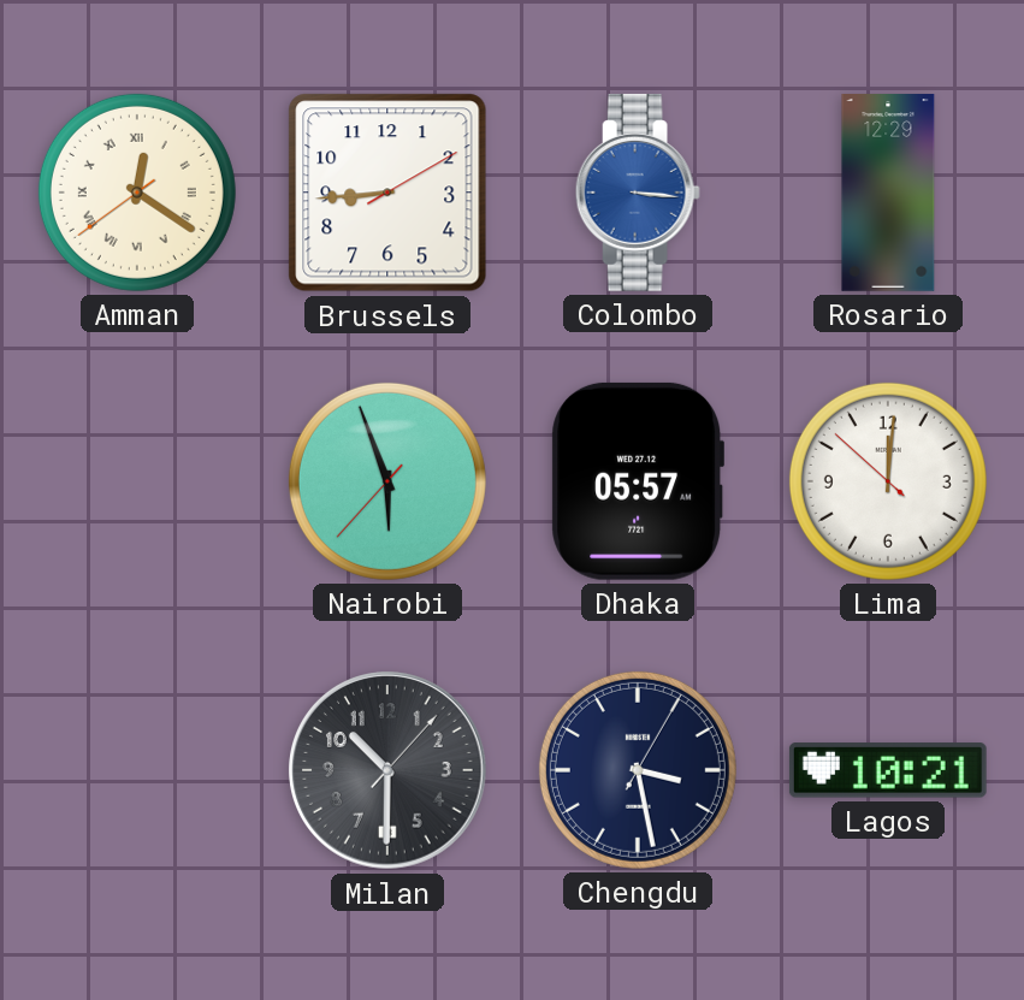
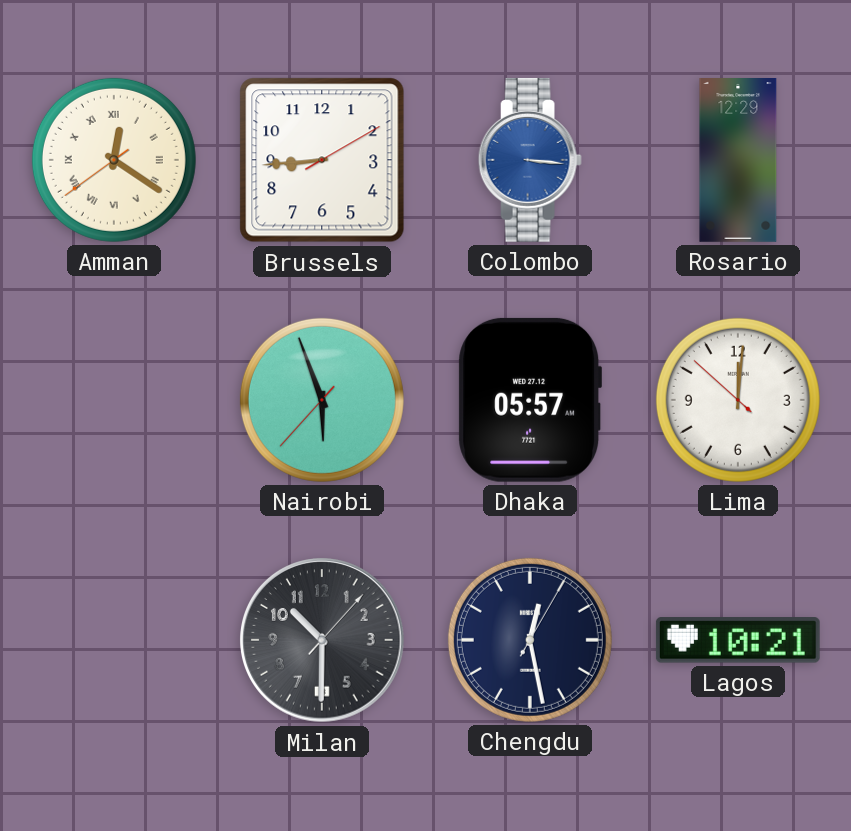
Chengdu: 3:28 -> 12:28 (530, 640)
